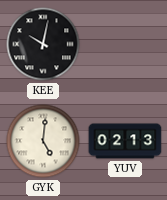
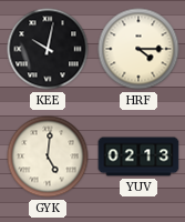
HRF: none -> 4:15 (138, 49)
